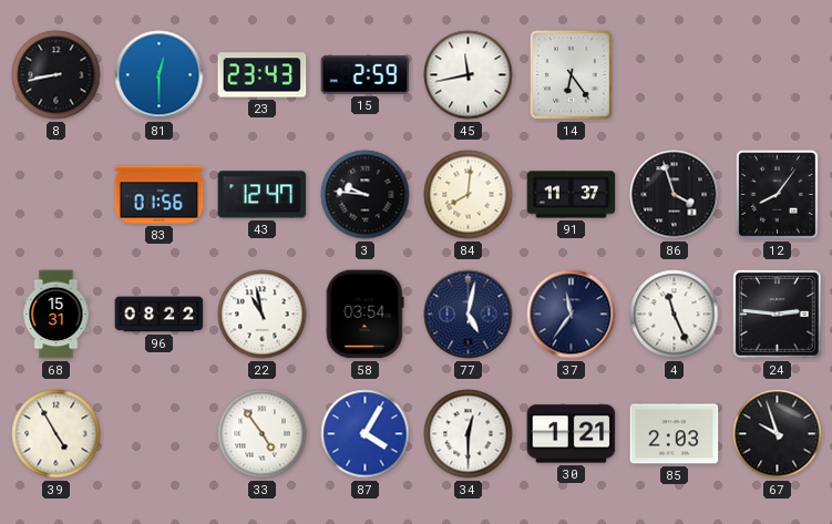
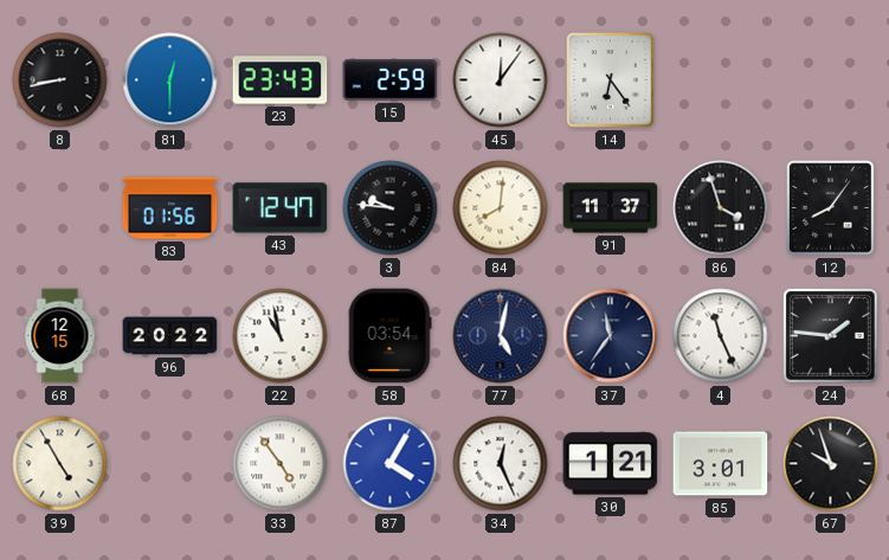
45: 11:43 -> 12:06 (501, 81)
68: 15:31 -> 12:15 (60, 336)
96: 08:22 -> 20:22 (170, 336)
24: 2:46 -> 1:46 (830, 335)
34: 12:30 -> 12:26 (501, 464)
85: 2:03 -> 3:01 (721, 464)
